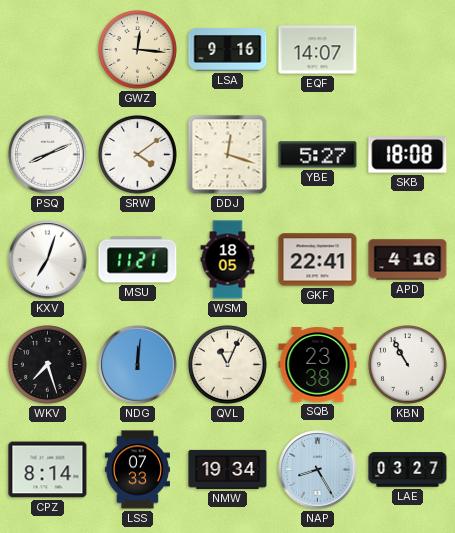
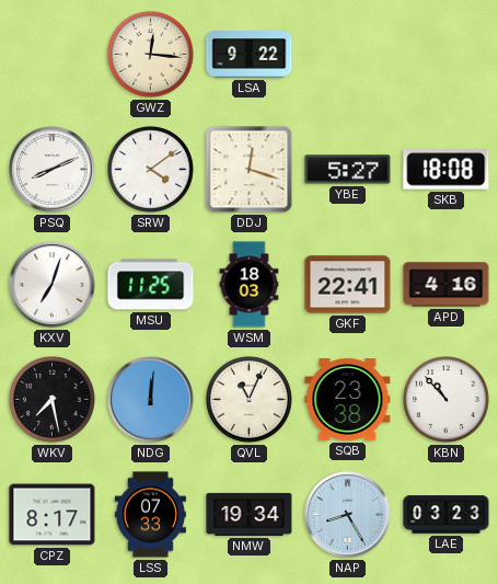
LSA: 9:16 -> 9:22 (250, 55)
EQF: 14:07 -> none (318, 50)
MSU: 11:21 -> 11:25 (151, 285)
WSM: 18:05 -> 18:03 (250, 285)
WKV: 7:27 -> 7:28 (51, 399)
KBN: 10:55 -> 10:53 (445, 399)
CPZ: 8:14 -> 8:17 (53, 515)
LAE: 03:27 -> 03:23 (447, 515)
